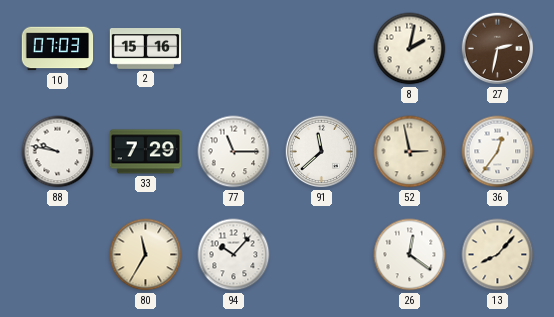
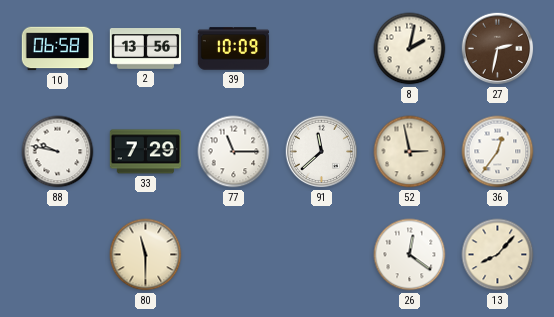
10: 07:03 -> 06:58 (58, 49)
2: 15:16 -> 13:56 (146, 49)
39: none -> 10:09 (234, 49)
80: 11:35 -> 11:30 (146, 255)
94: 10:07 -> none (234, 255)
